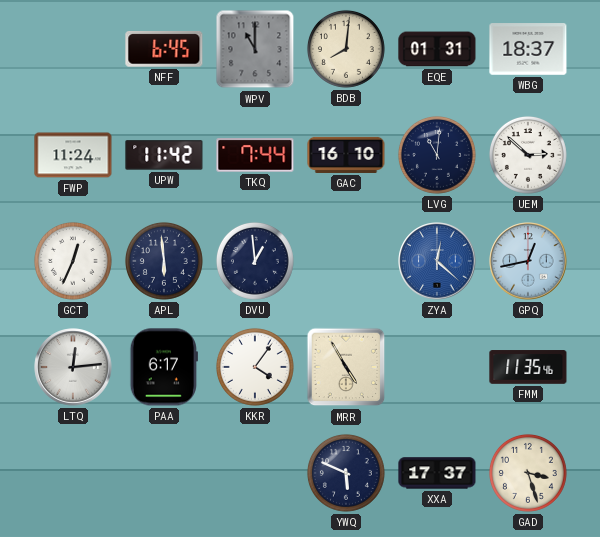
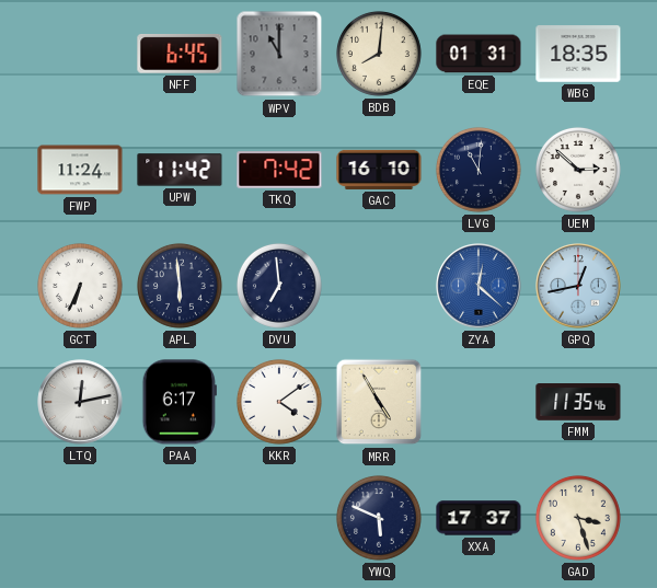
WBG: 18:37 -> 18:35 (578, 54)
TKQ: 7:44 -> 7:42 (279, 170)
GCT: 12:34 -> 6:34 (80, 286)
DVU: 12:59 -> 6:59 (279, 286)
LTQ: 12:14 -> 12:13 (80, 402)
KKR: 4:06 -> 4:09 (279, 402)
